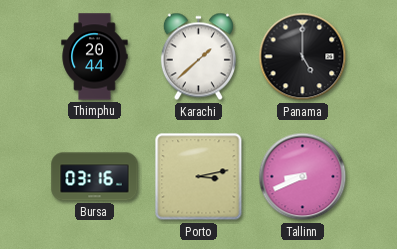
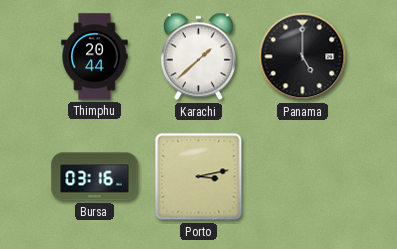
Tallinn: 8:41 -> none (303, 177)
